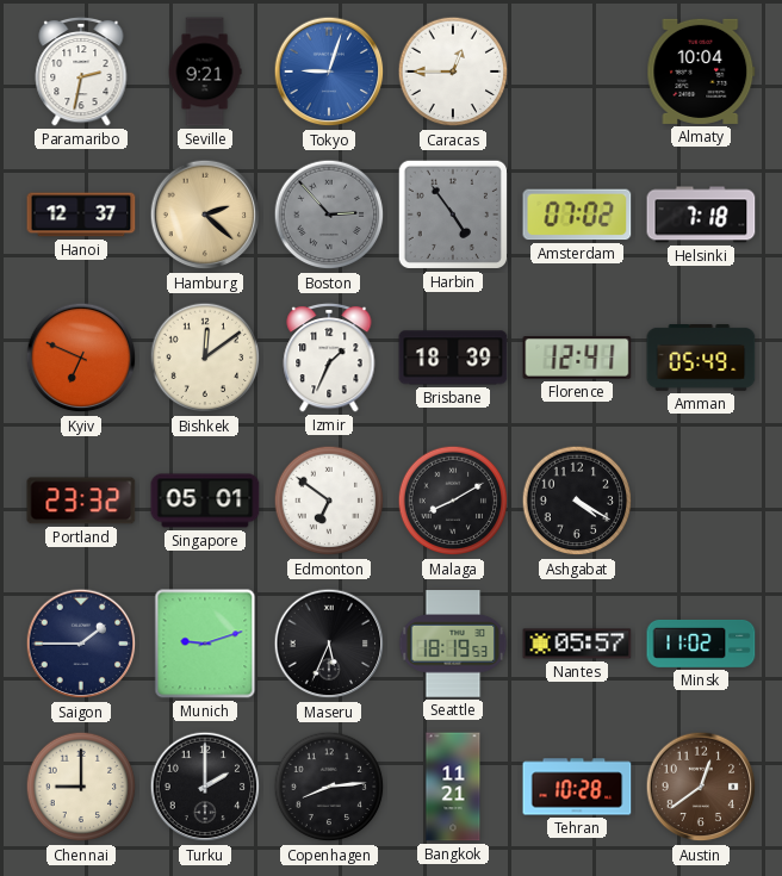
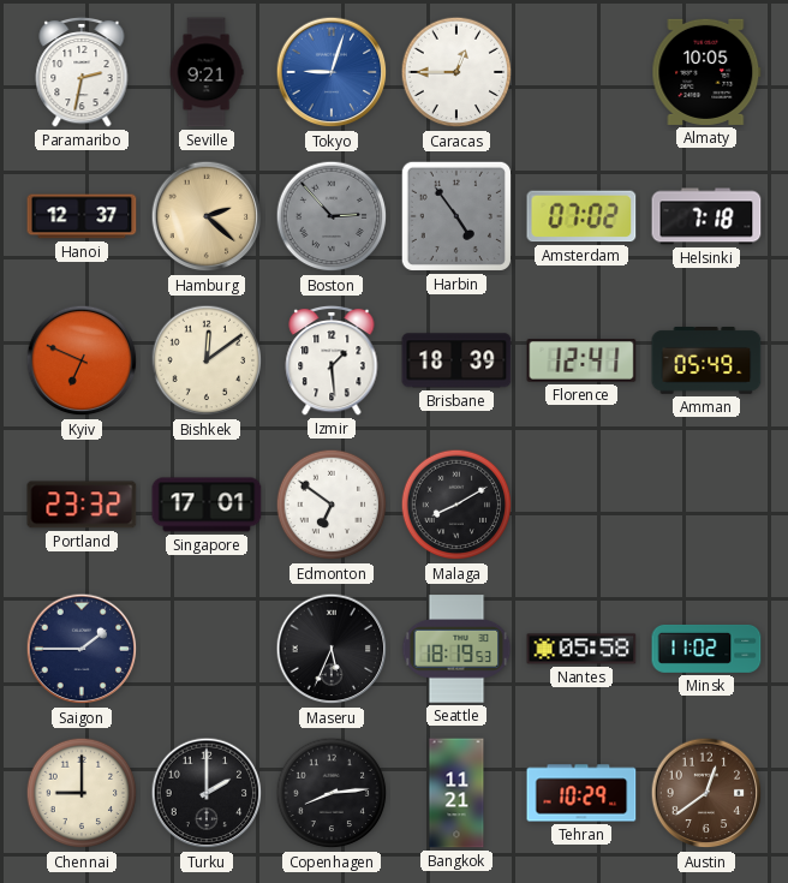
Almaty: 10:04 -> 10:05 (706, 72)
Izmir: 1:34 -> 1:29 (332, 360)
Singapore: 05:01 -> 17:01 (207, 505)
Ashgabat: 4:20 -> none (577, 501)
Munich: 9:12 -> none (205, 644)
Nantes: 05:57 -> 05:58 (581, 649)
Tehran: 10:28 -> 10:29 (581, 793)
